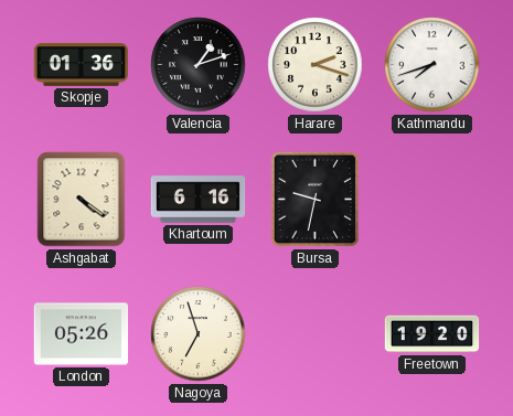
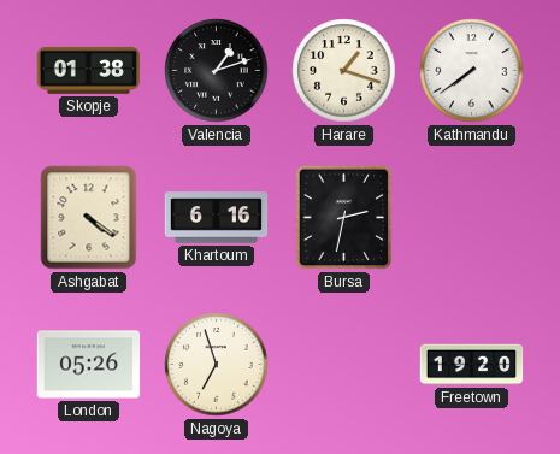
Skopje: 01:36 -> 01:38 (89, 70)
Harare: 2:18 -> 1:18 (344, 71)
Kathmandu: 7:42 -> 7:39 (472, 71)
Bursa: 9:32 -> 2:32 (344, 218)
